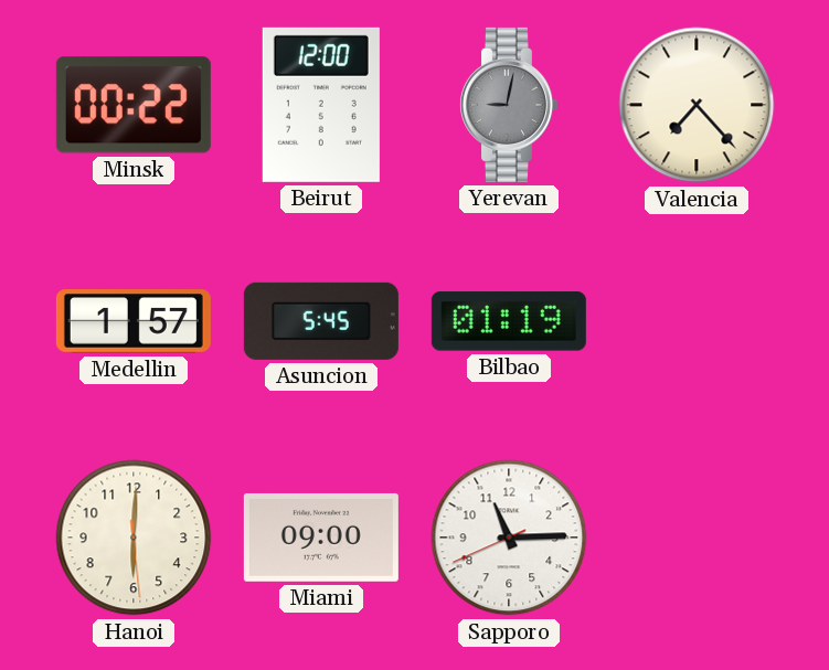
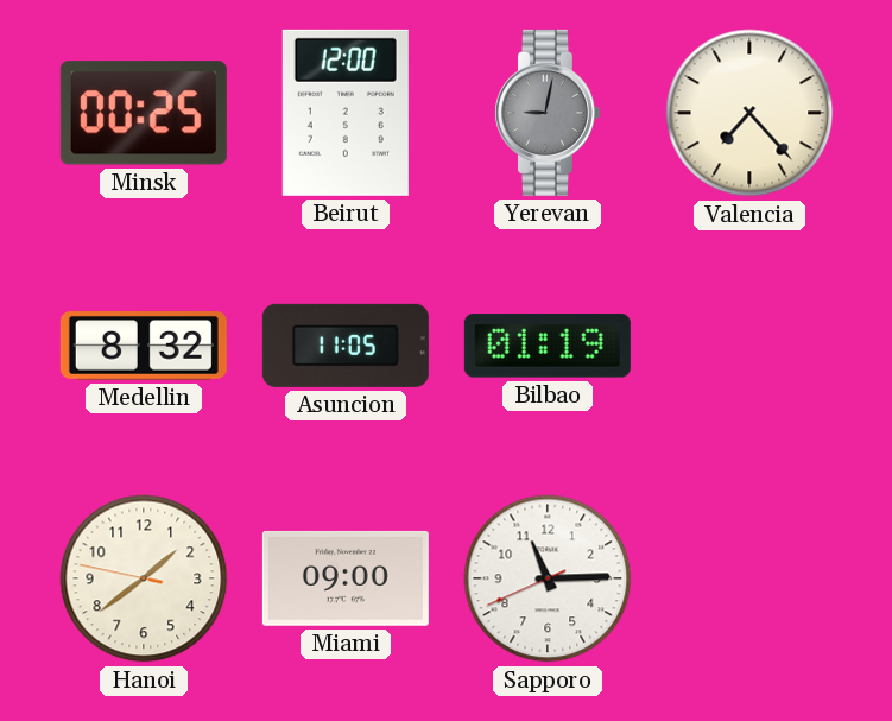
Minsk: 00:22 -> 00:25 (144, 113)
Medellin: 1:57 -> 8:32 (144, 346)
Asuncion: 5:45 -> 11:05 (346, 346)
Hanoi: 6:00 -> 1:38 (144, 578)
